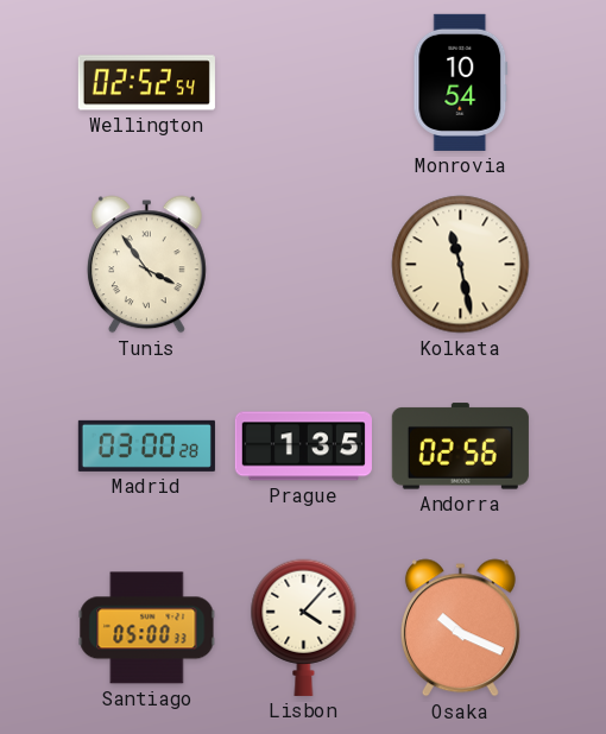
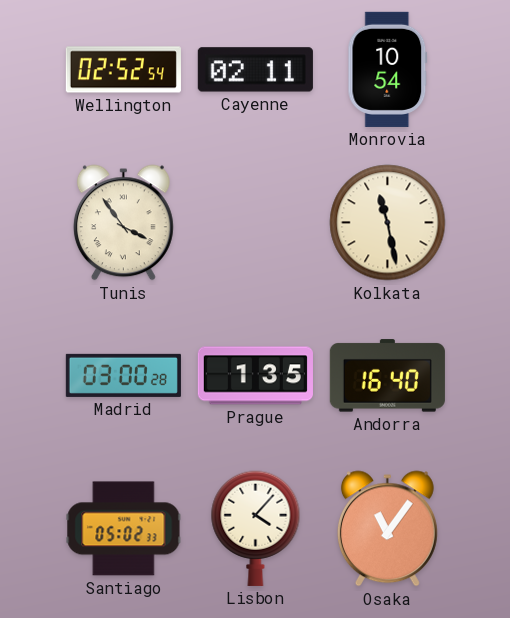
Cayenne: none -> 02:11 (255, 70)
Andorra: 02:56 -> 16:40 (387, 376)
Santiago: 05:00 -> 05:02 (124, 529)
Osaka: 10:19 -> 11:06 (387, 529)
